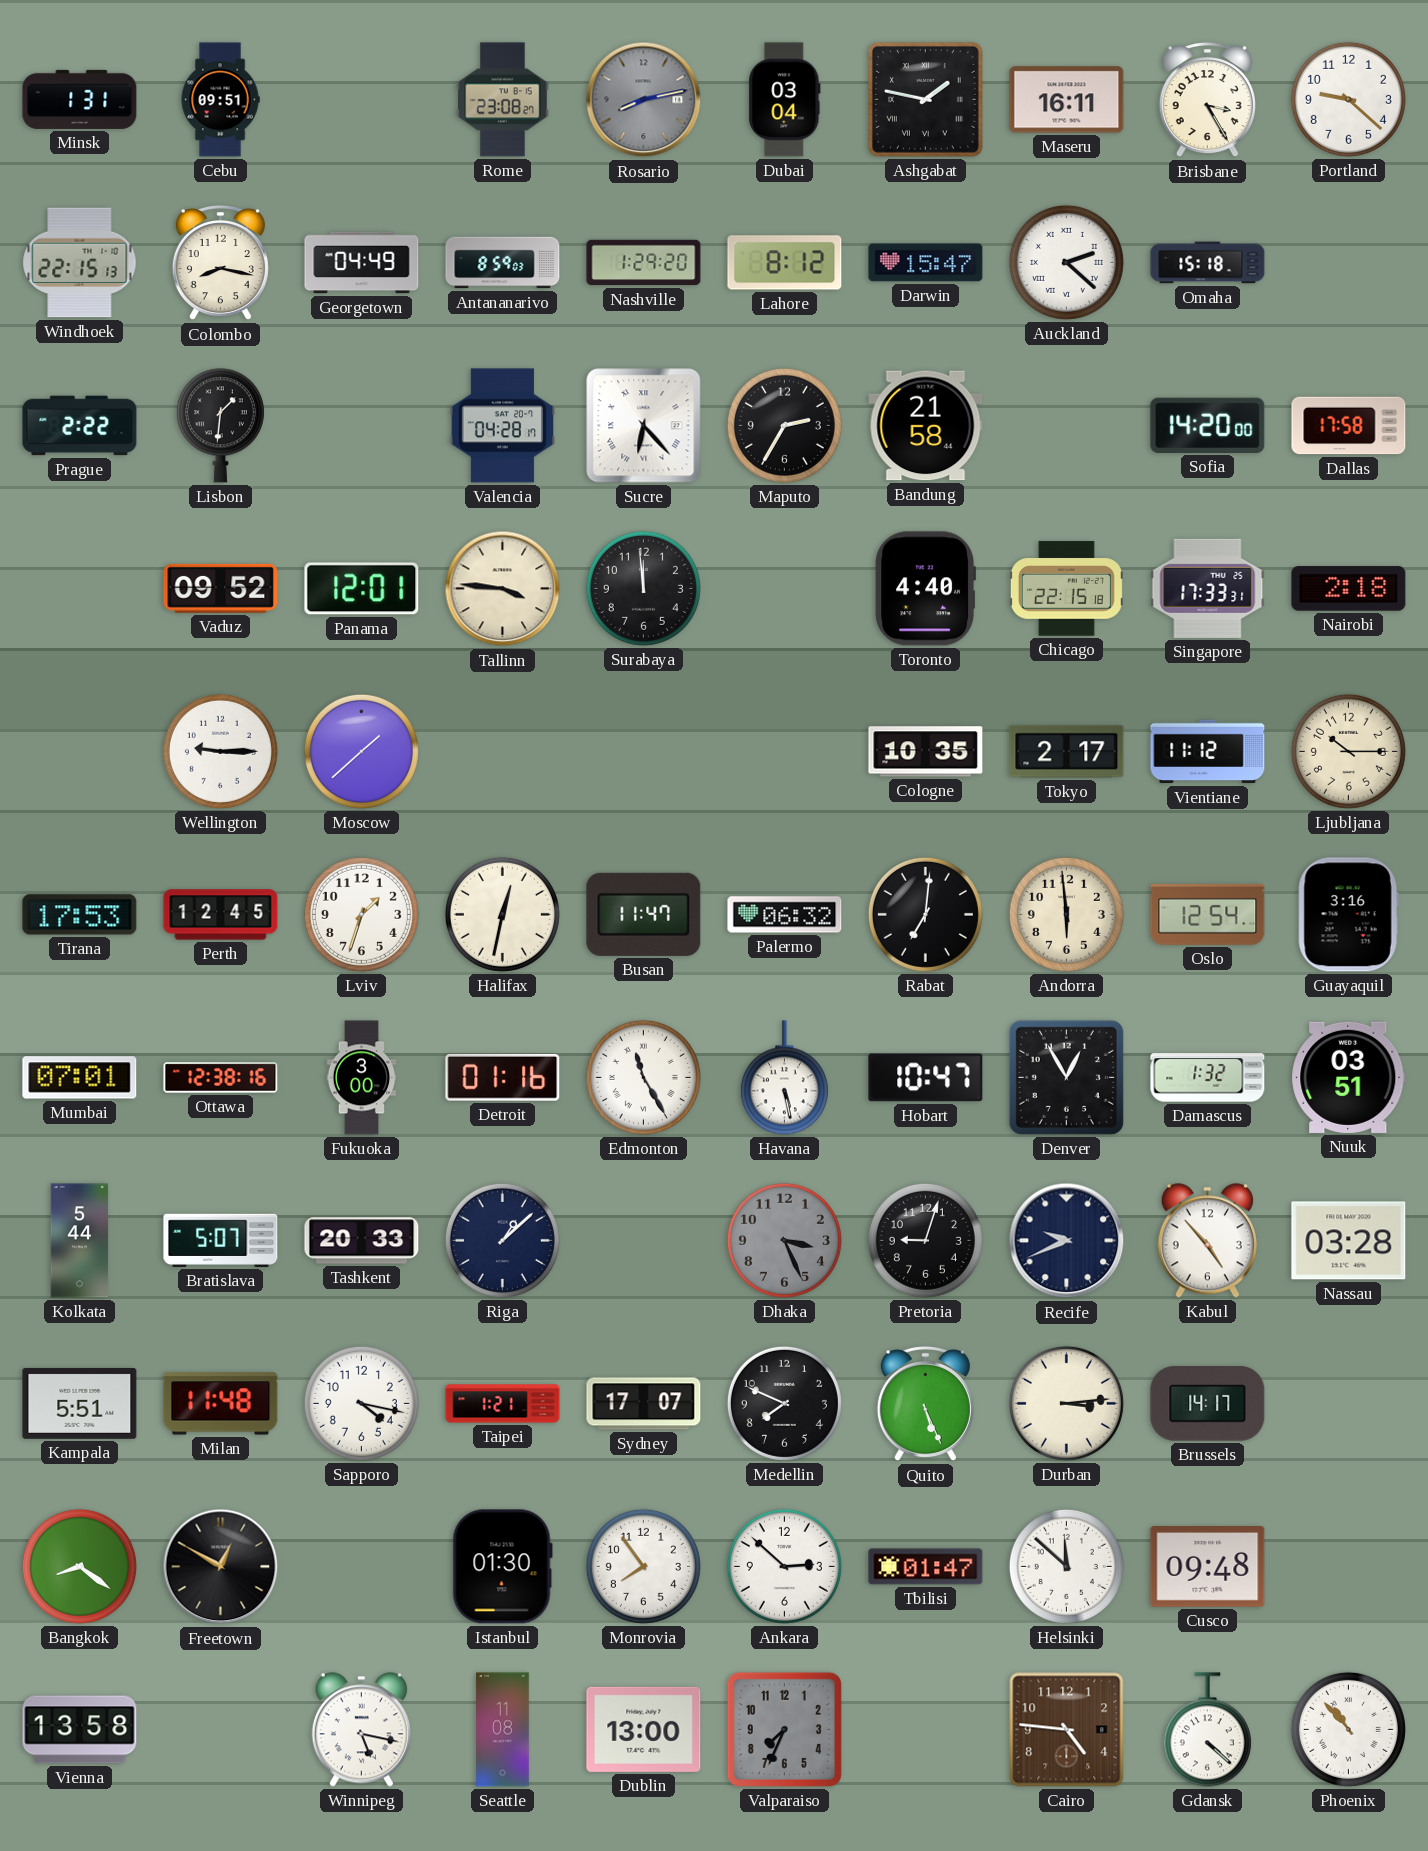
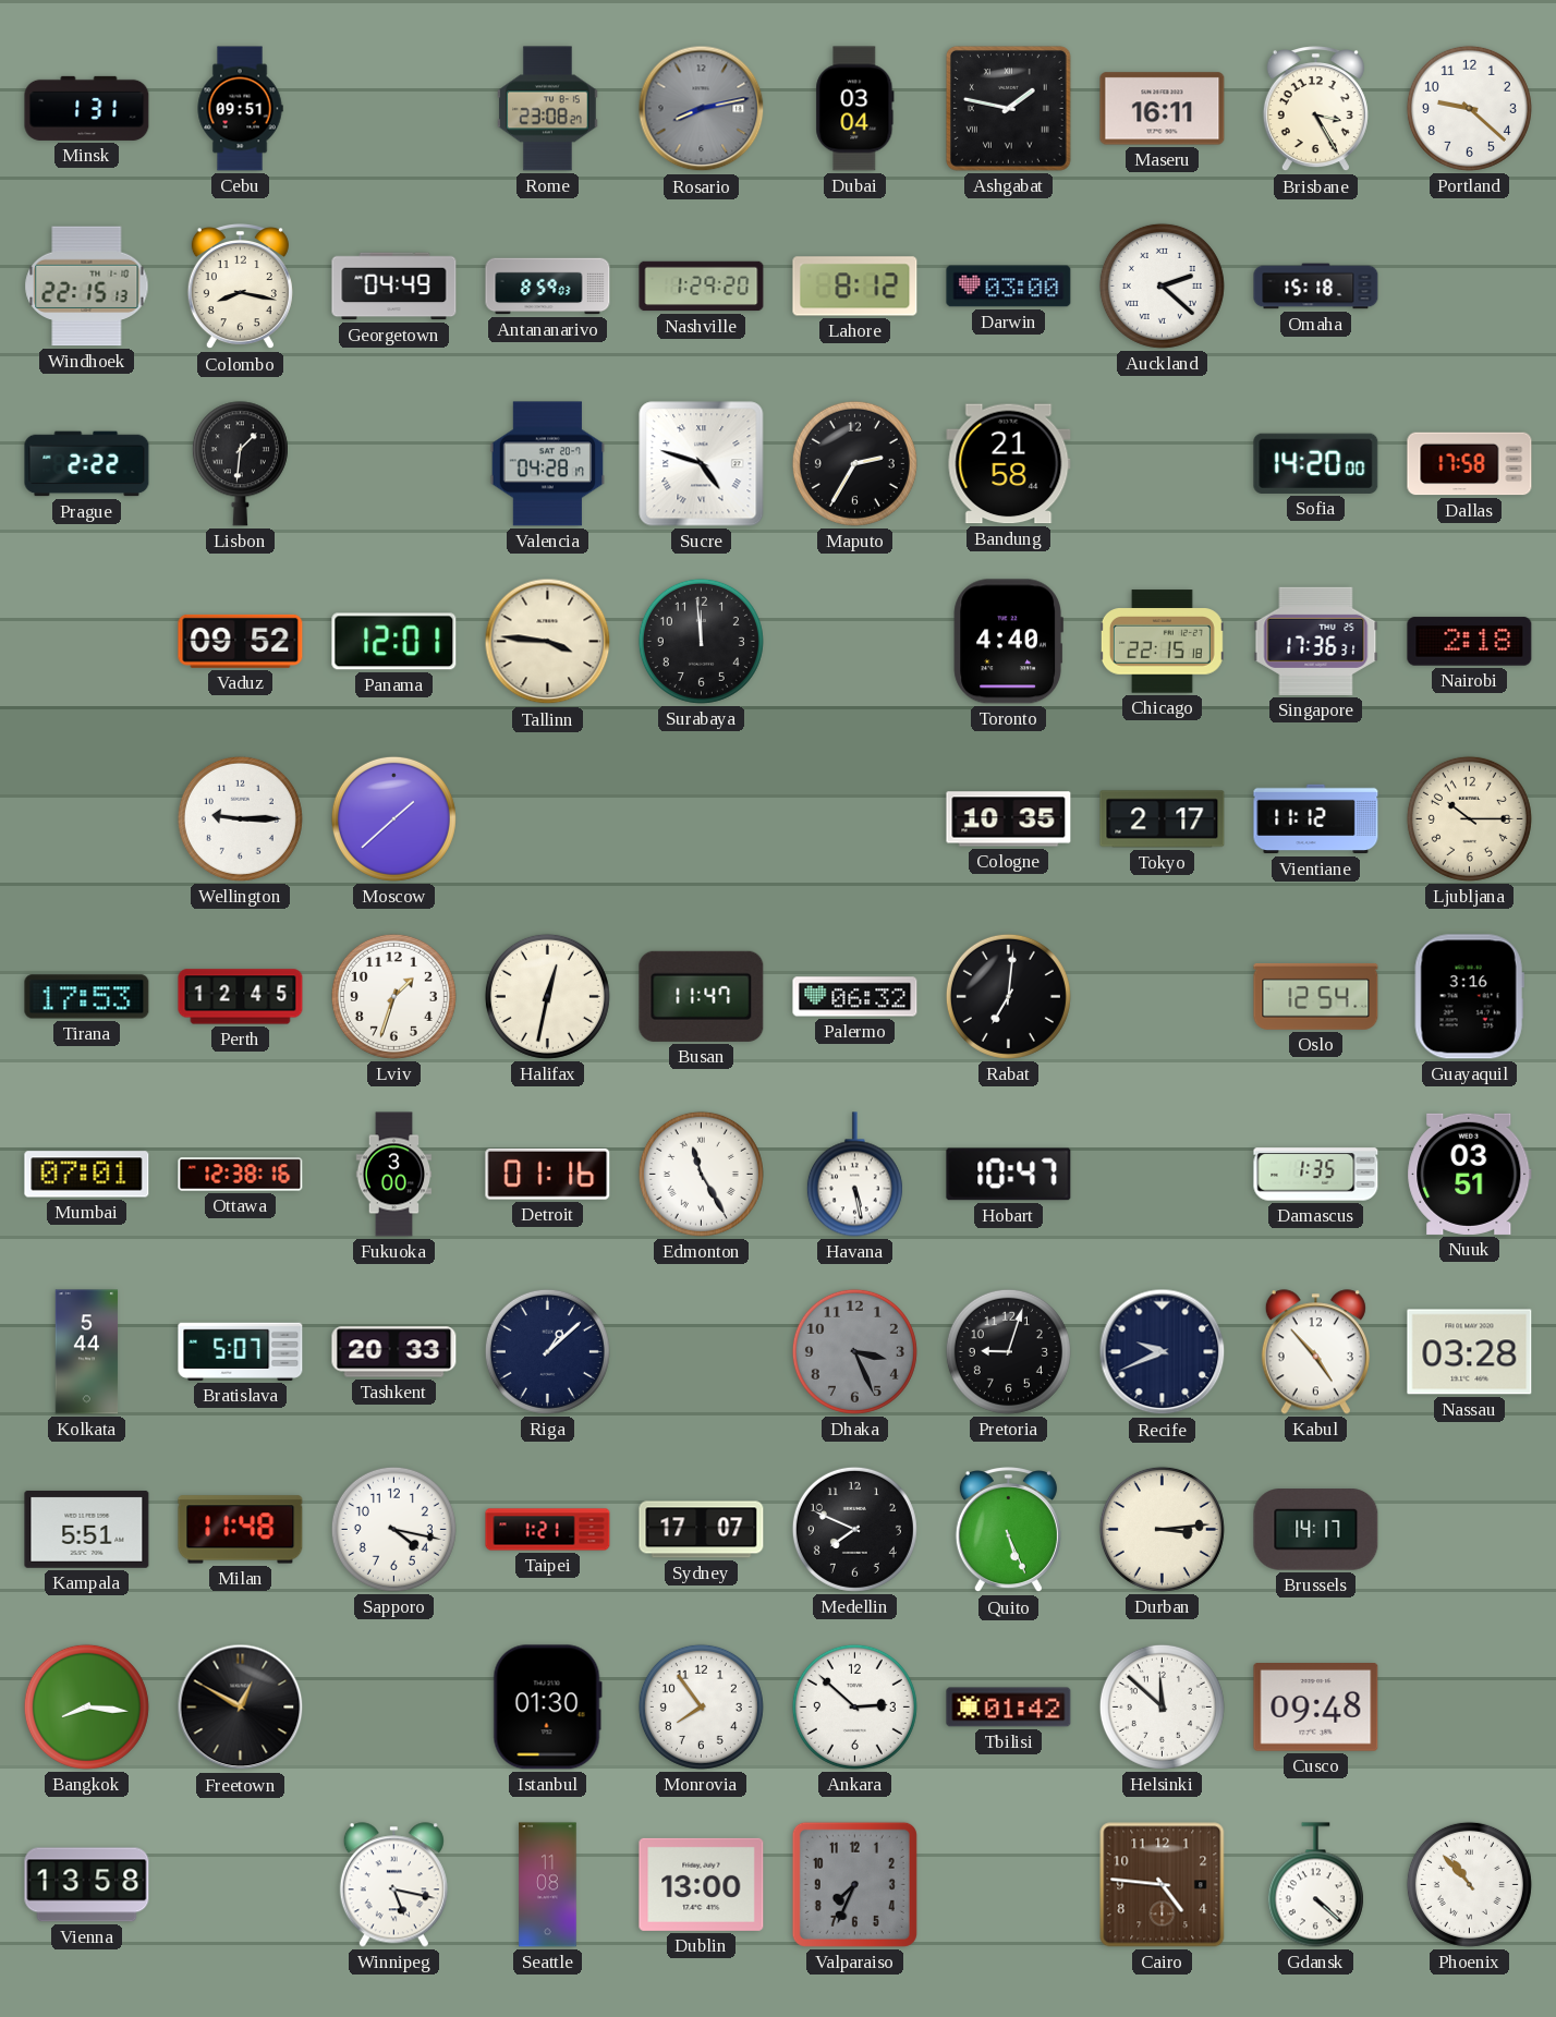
Darwin: 15:47 -> 03:00 (1009, 287)
Sucre: 6:23 -> 4:48 (702, 464)
Singapore: 17:33 -> 17:36 (1316, 641)
Andorra: 5:59 -> none (1066, 914)
Denver: 12:55 -> none (1066, 1077)
Damascus: 1:32 -> 1:35 (1316, 1175)
Bangkok: 8:21 -> 8:16 (86, 1706)
Tbilisi: 01:47 -> 01:42 (1009, 1708)
